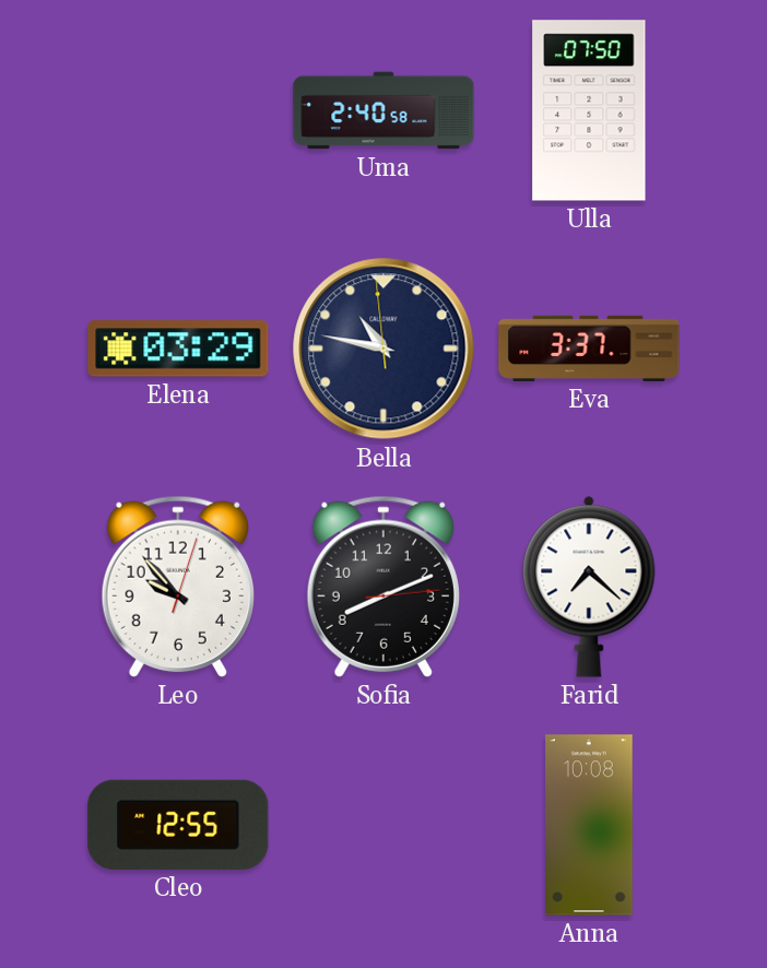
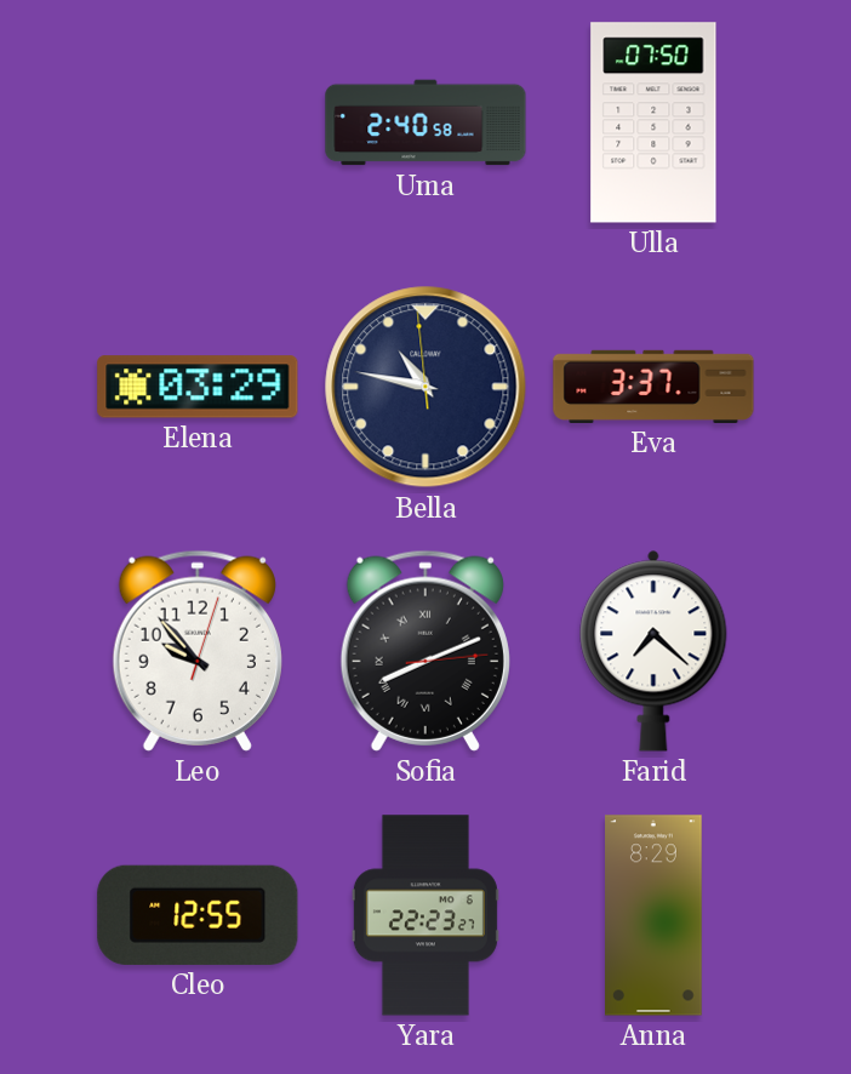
Sofia numerals: Arabic -> Roman (425, 651)
Yara: none -> 22:23 (425, 915)
Anna: 10:08 -> 8:29 (653, 915)
